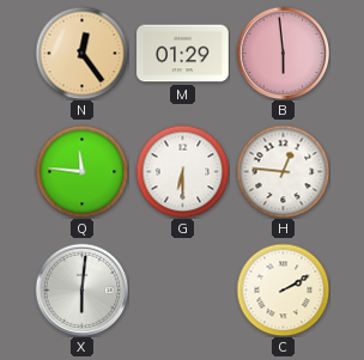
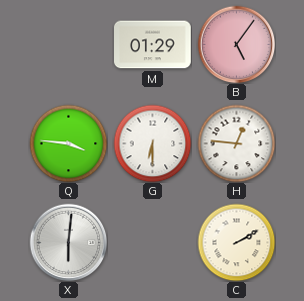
N: 12:24 -> none (81, 53)
B: 5:59 -> 5:06 (236, 44)
Q: 11:46 -> 3:46 (68, 143)
